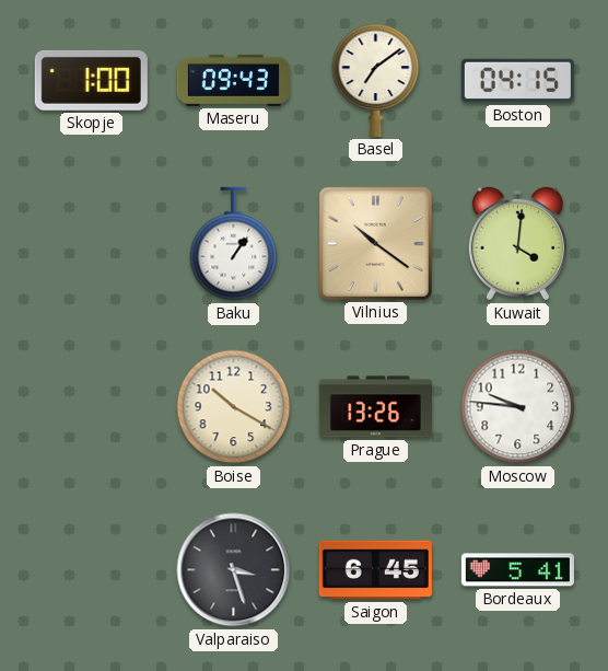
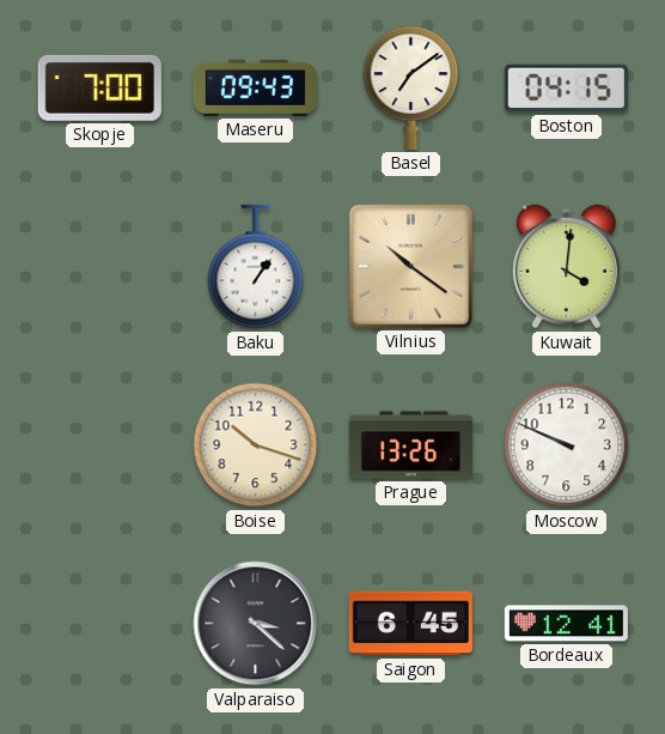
Skopje: 1:00 -> 7:00 (99, 87)
Boise: 10:20 -> 10:18 (256, 445)
Moscow: 9:46 -> 9:49 (567, 445)
Valparaiso: 3:27 -> 3:22 (256, 624)
Bordeaux: 5:41 -> 12:41 (566, 624)
